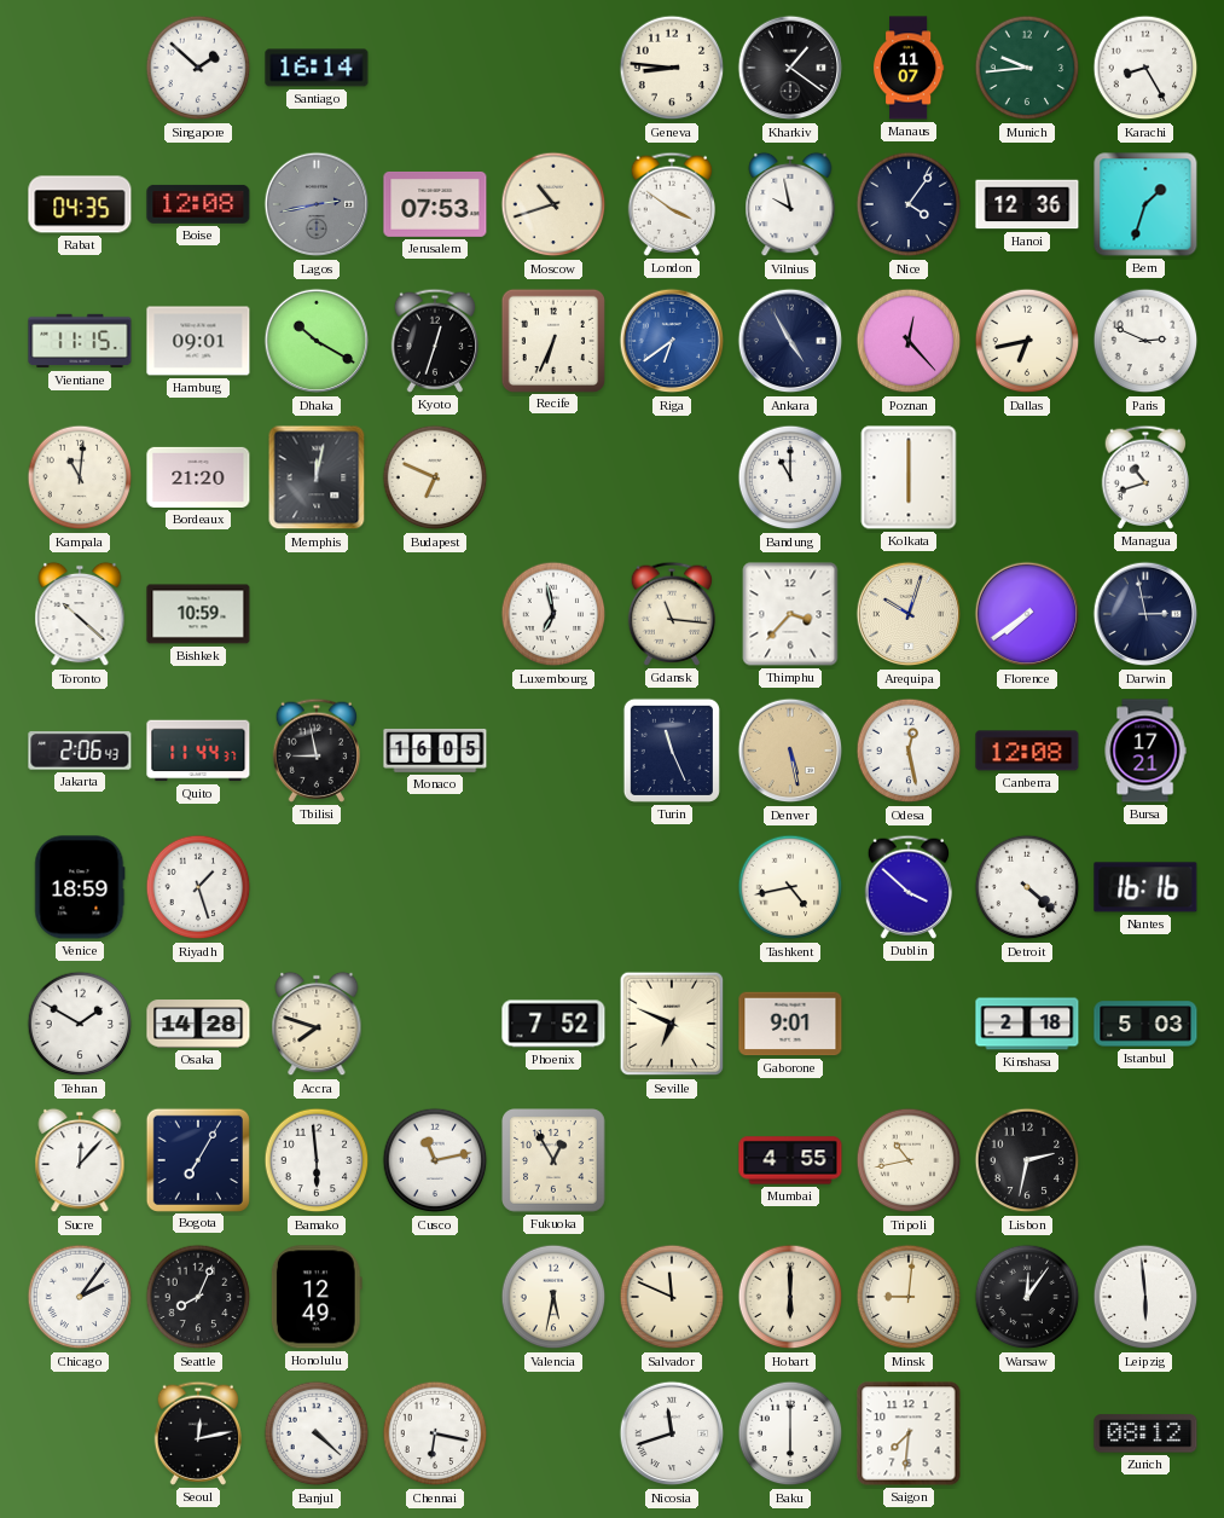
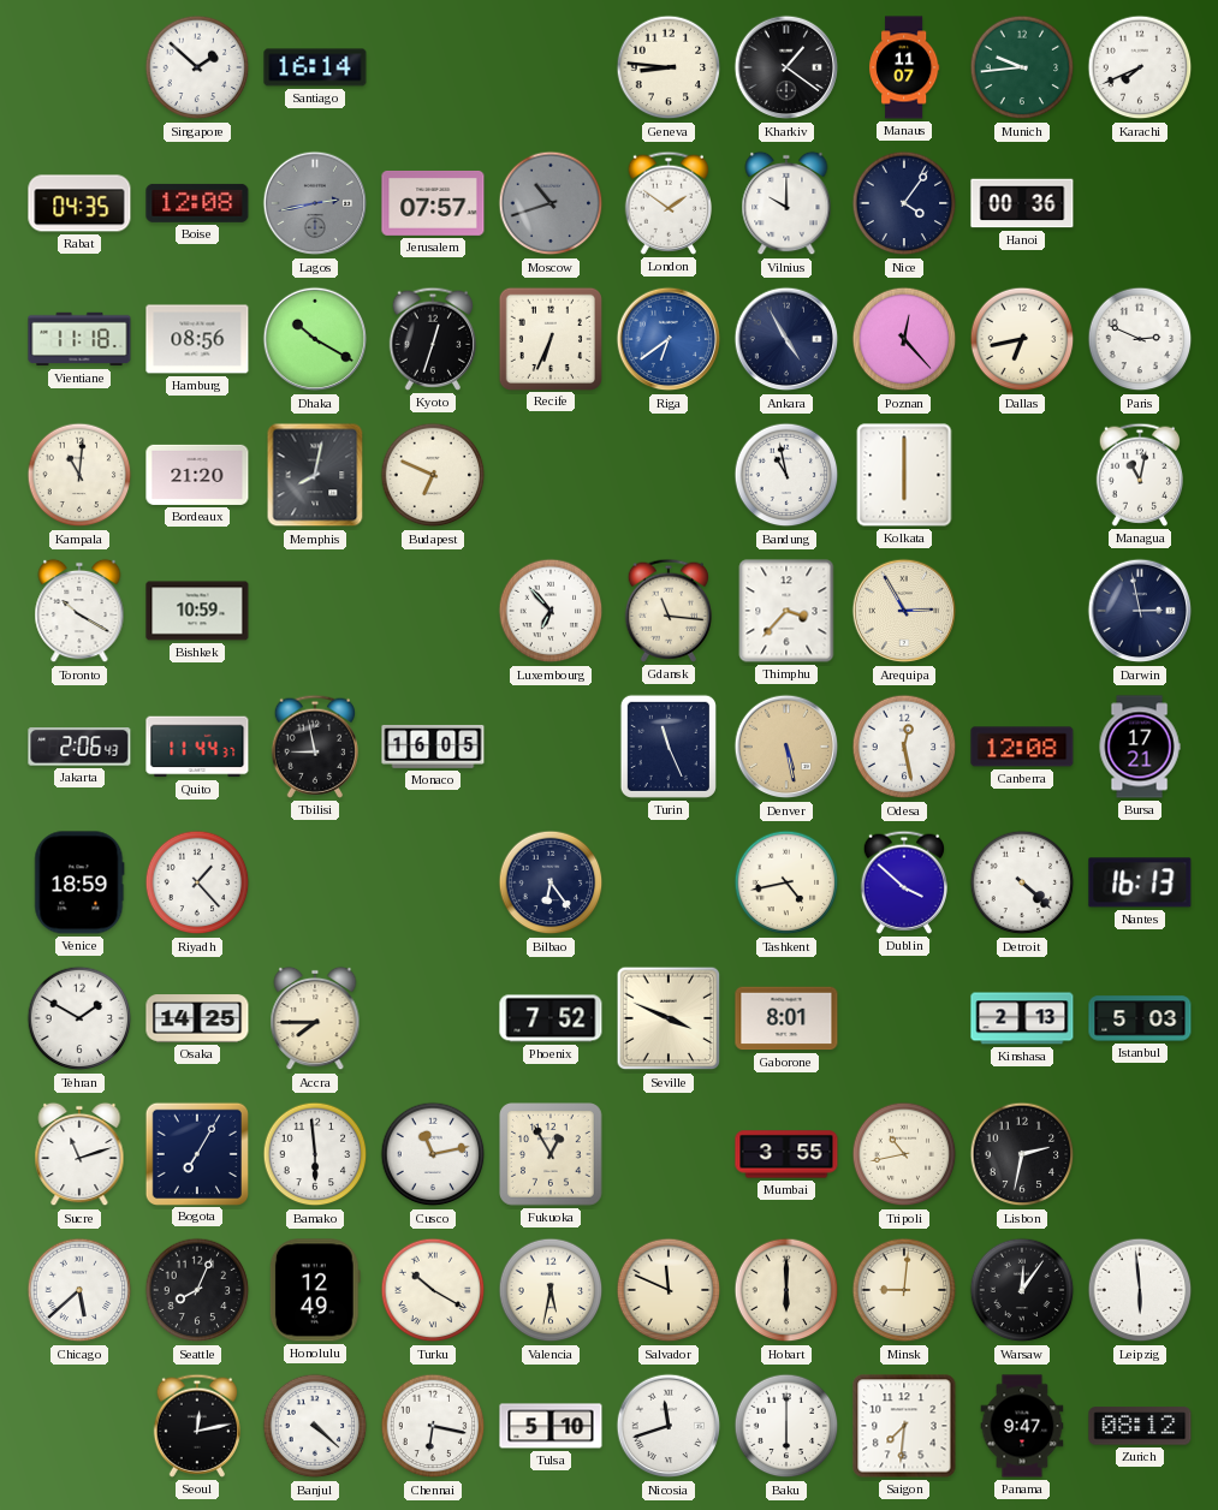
Karachi: 8:25 -> 7:41 (1140, 67)
Jerusalem: 07:53 -> 07:57 (433, 203)
Moscow dial: cream -> grey (551, 203)
London: 3:51 -> 1:51 (667, 203)
Vilnius: 9:58 -> 10:00 (786, 203)
Hanoi: 12:36 -> 00:36 (1022, 203)
Bern: 1:33 -> none (1145, 204)
Vientiane: 11:15 -> 11:18 (79, 339)
Hamburg: 09:01 -> 08:56 (197, 339)
Memphis: 12:02 -> 8:02 (315, 475)
Bandung: 11:00 -> 10:58 (786, 475)
Managua: 10:42 -> 11:02 (1139, 475)
Toronto: 10:22 -> 10:20 (79, 611)
Luxembourg: 6:58 -> 6:53 (551, 611)
Arequipa: 10:03 -> 2:55 (904, 611)
Florence: 7:39 -> none (1027, 614)
Riyadh: 1:27 -> 1:23 (197, 882)
Bilbao: none -> 6:24 (551, 882)
Nantes: 16:16 -> 16:13 (1140, 882)
Osaka: 14:28 -> 14:25 (197, 1018)
Accra: 7:48 -> 7:45 (315, 1018)
Seville: 6:49 -> 3:49 (669, 1018)
Gaborone: 9:01 -> 8:01 (786, 1018)
Kinshasa: 2:18 -> 2:13 (1022, 1018)
Sucre: 12:07 -> 11:12 (79, 1154)
Mumbai: 4:55 -> 3:55 (786, 1154)
Chicago: 2:06 -> 5:38 (79, 1290)
Turku: none -> 10:20 (433, 1290)
Tulsa: none -> 5:10 (551, 1426)
Panama: none -> 9:47 (1022, 1426)
